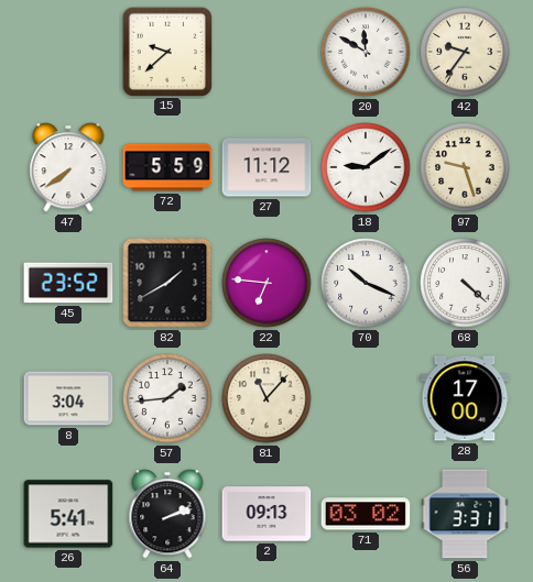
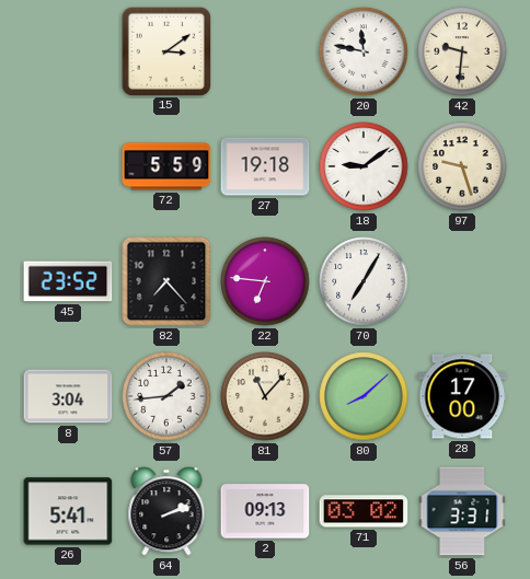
15: 9:38 -> 3:09 (165, 50)
20: 11:50 -> 11:47 (364, 51)
42: 9:36 -> 9:31 (462, 51)
47: 7:39 -> none (68, 167)
27: 11:12 -> 19:18 (265, 166)
82: 1:40 -> 7:23 (166, 281)
70: 10:19 -> 7:05 (364, 281)
68: 4:22 -> none (465, 283)
80: none -> 8:08 (364, 396)
